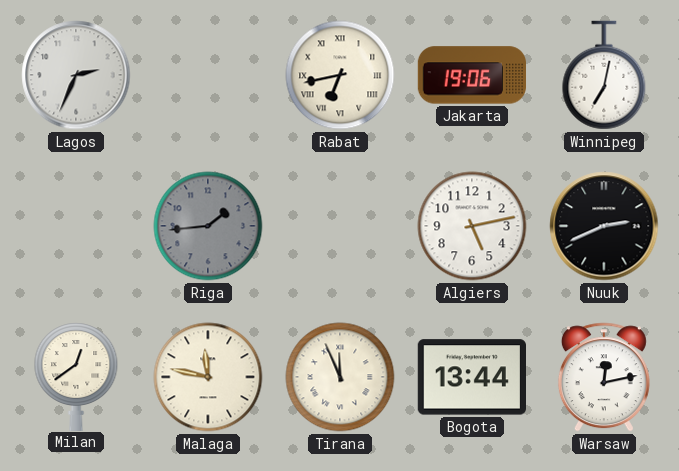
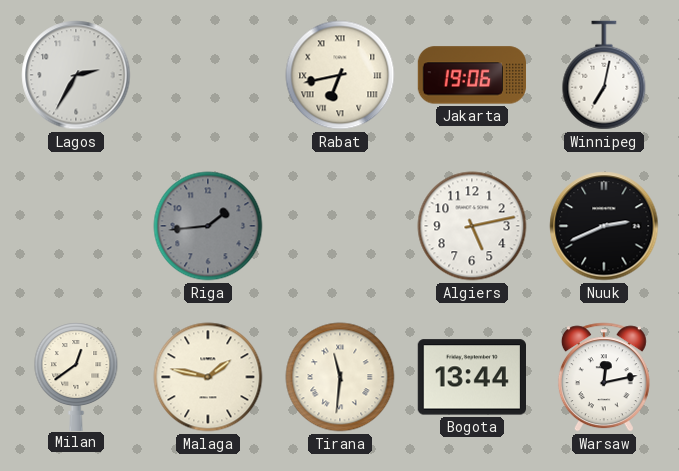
Lagos: 2:34 -> 2:35 (76, 75)
Malaga: 11:47 -> 1:47 (208, 377)
Tirana: 11:56 -> 11:31 (340, 377)
